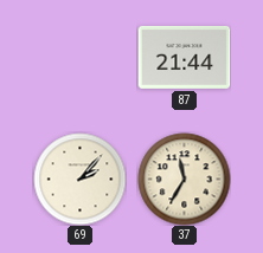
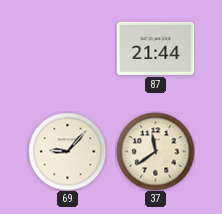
69: 2:07 -> 9:07 (67, 151)
37: 11:35 -> 11:39 (155, 151)
